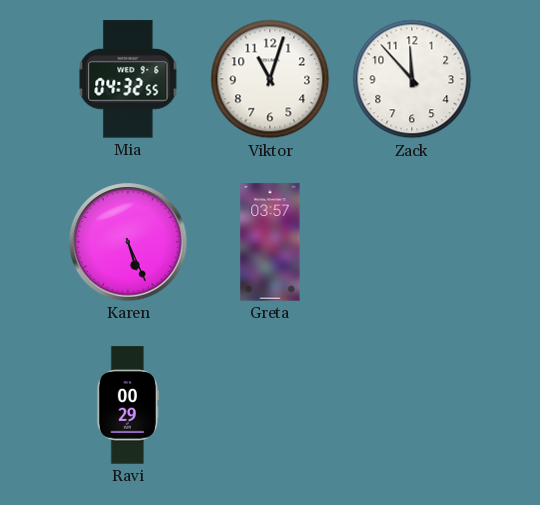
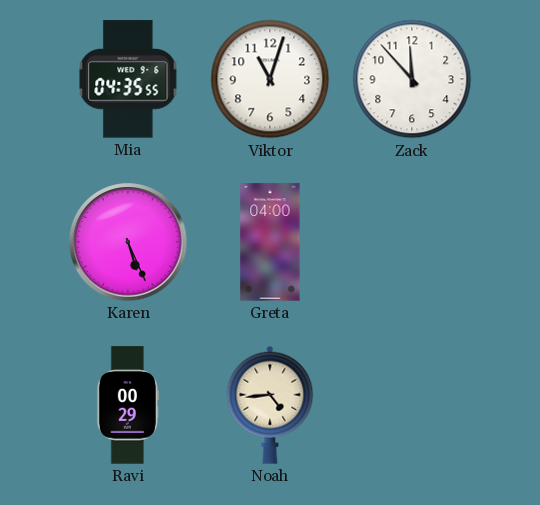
Mia: 04:32 -> 04:35 (128, 79)
Greta: 03:57 -> 04:00 (270, 242)
Noah: none -> 4:44 (270, 405)
